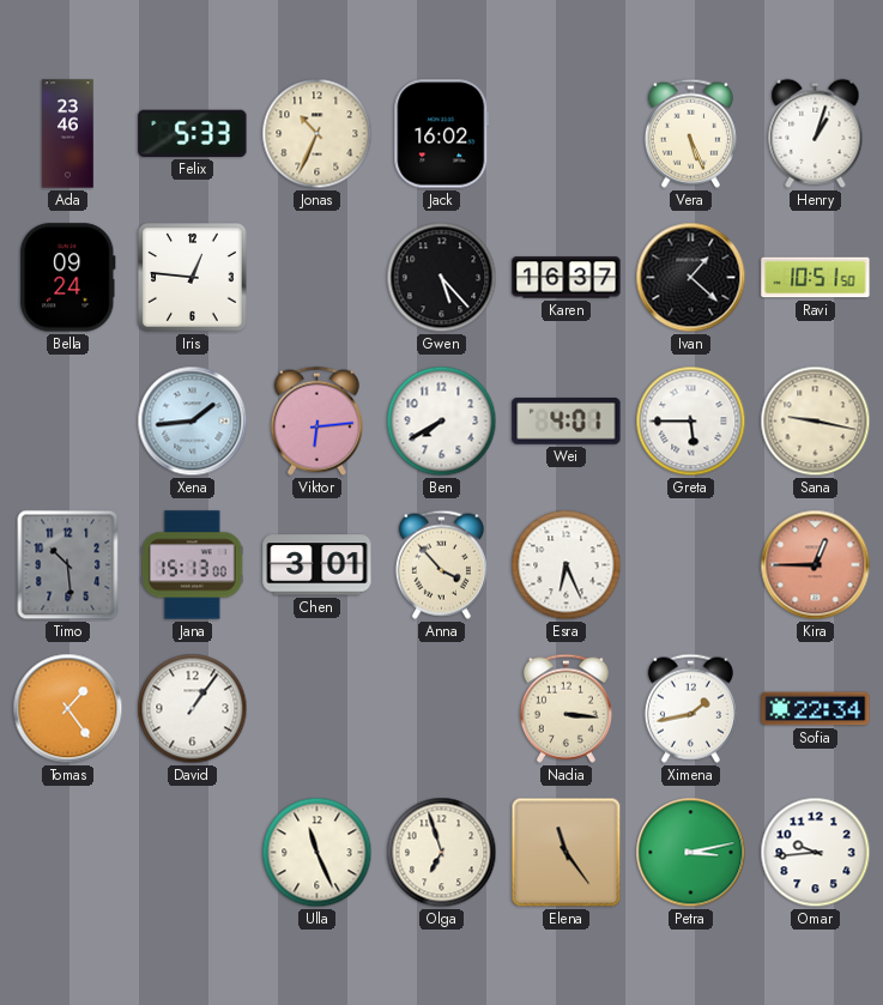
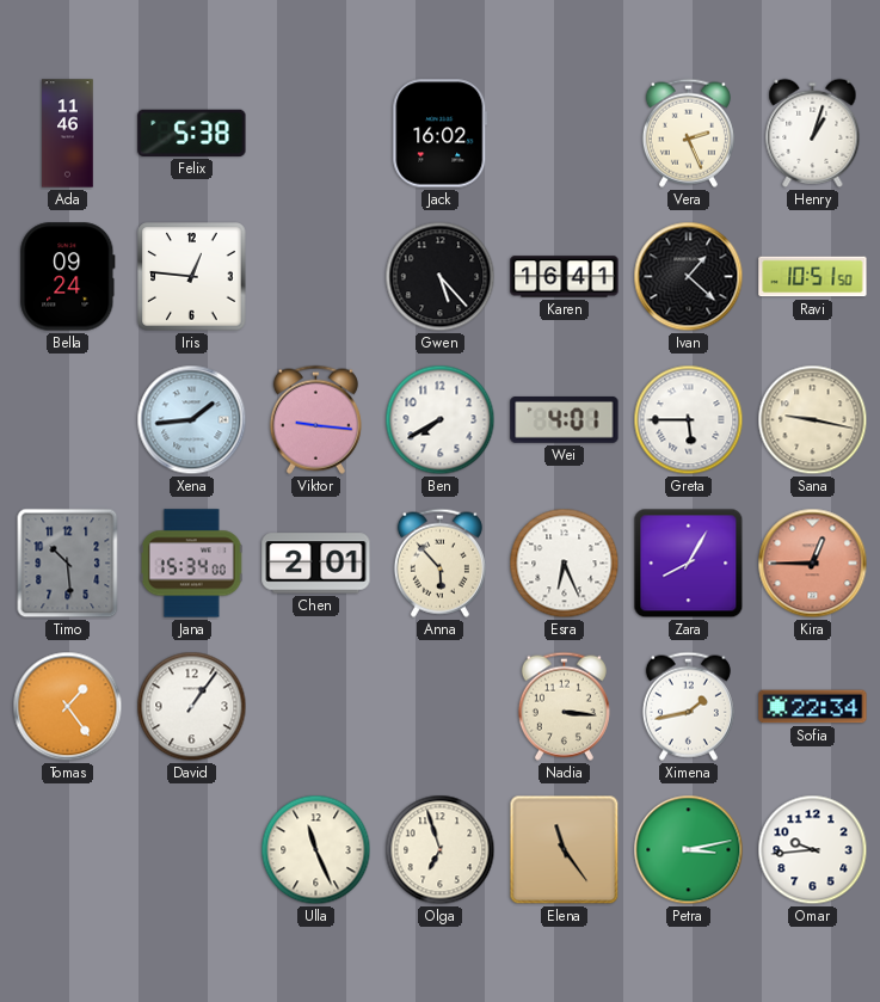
Ada: 23:46 -> 11:46 (68, 134)
Felix: 5:33 -> 5:38 (192, 133)
Jonas: 10:34 -> none (317, 134)
Vera: 5:26 -> 2:26 (688, 133)
Karen: 16:37 -> 16:41 (565, 277)
Viktor: 6:14 -> 9:16 (315, 419)
Jana: 15:13 -> 15:34 (191, 564)
Chen: 3:01 -> 2:01 (316, 564)
Anna: 3:53 -> 5:53 (439, 563)
Zara: none -> 8:05 (689, 564)
